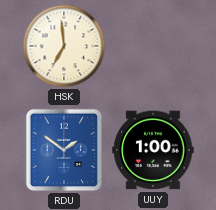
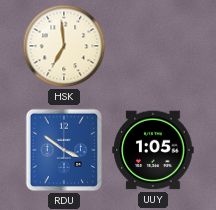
RDU: 1:51 -> 3:51 (64, 150)
UUY: 1:00 -> 1:05 (153, 150)
